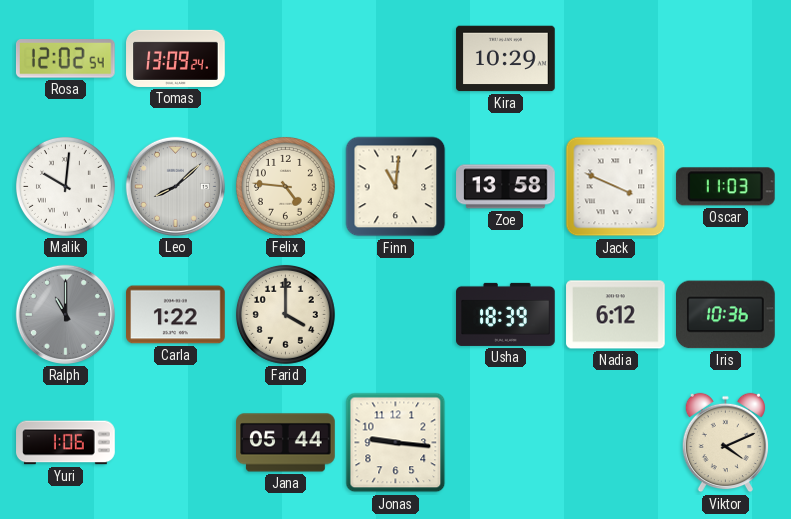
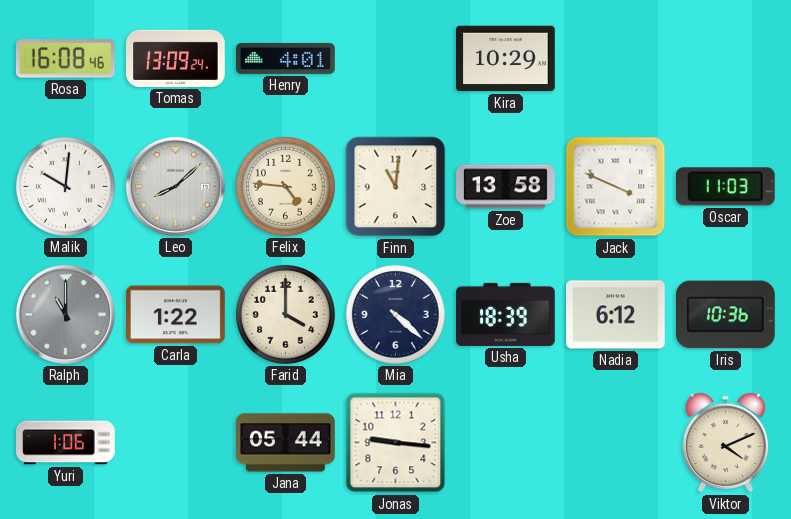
Rosa: 12:02 -> 16:08 (65, 59)
Henry: none -> 4:01 (286, 58)
Mia: none -> 4:22 (395, 314)
